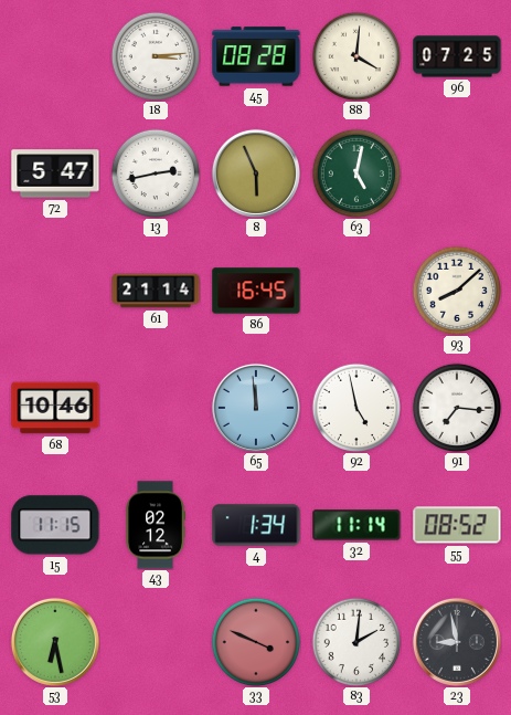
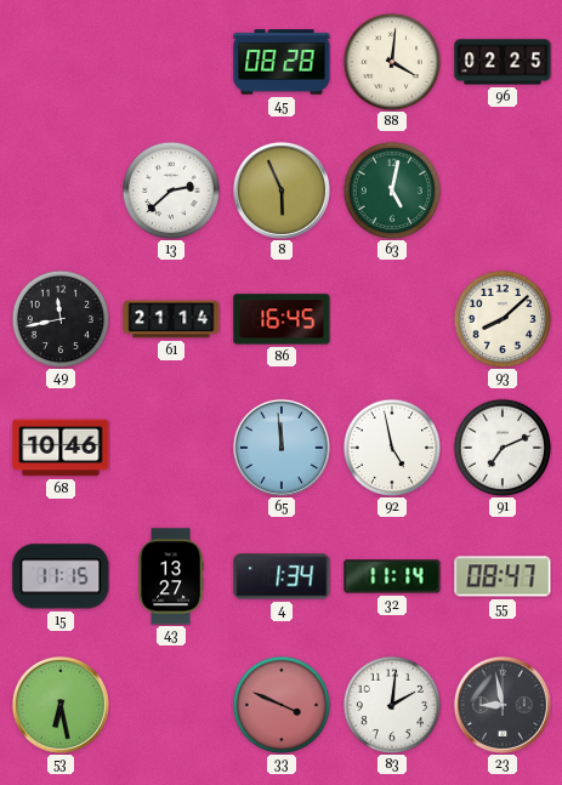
18: 3:14 -> none (156, 56)
96: 07:25 -> 02:25 (503, 62)
72: 5:47 -> none (55, 174)
13: 2:43 -> 2:38 (171, 190)
49: none -> 11:43 (61, 319)
91: 7:16 -> 7:11 (503, 448)
43: 02:12 -> 13:27 (171, 576)
55: 08:52 -> 08:47 (503, 576)
